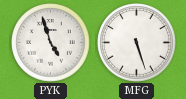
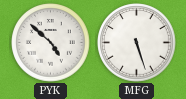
PYK: 4:57 -> 4:52 (51, 43)
